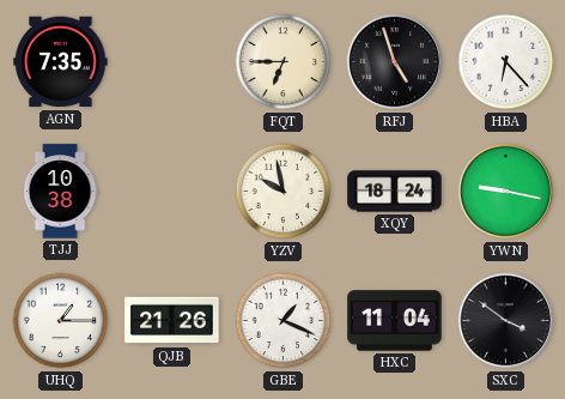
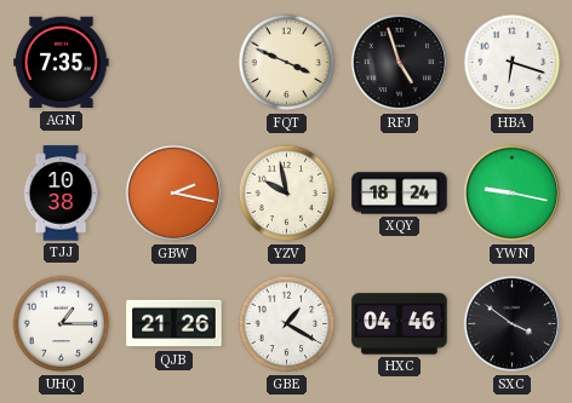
FQT: 6:45 -> 3:49 (287, 63)
HBA: 6:23 -> 6:18 (513, 63)
GBW: none -> 2:17 (175, 194)
GBE: 1:19 -> 1:20 (287, 324)
HXC: 11:04 -> 04:46 (400, 324)
